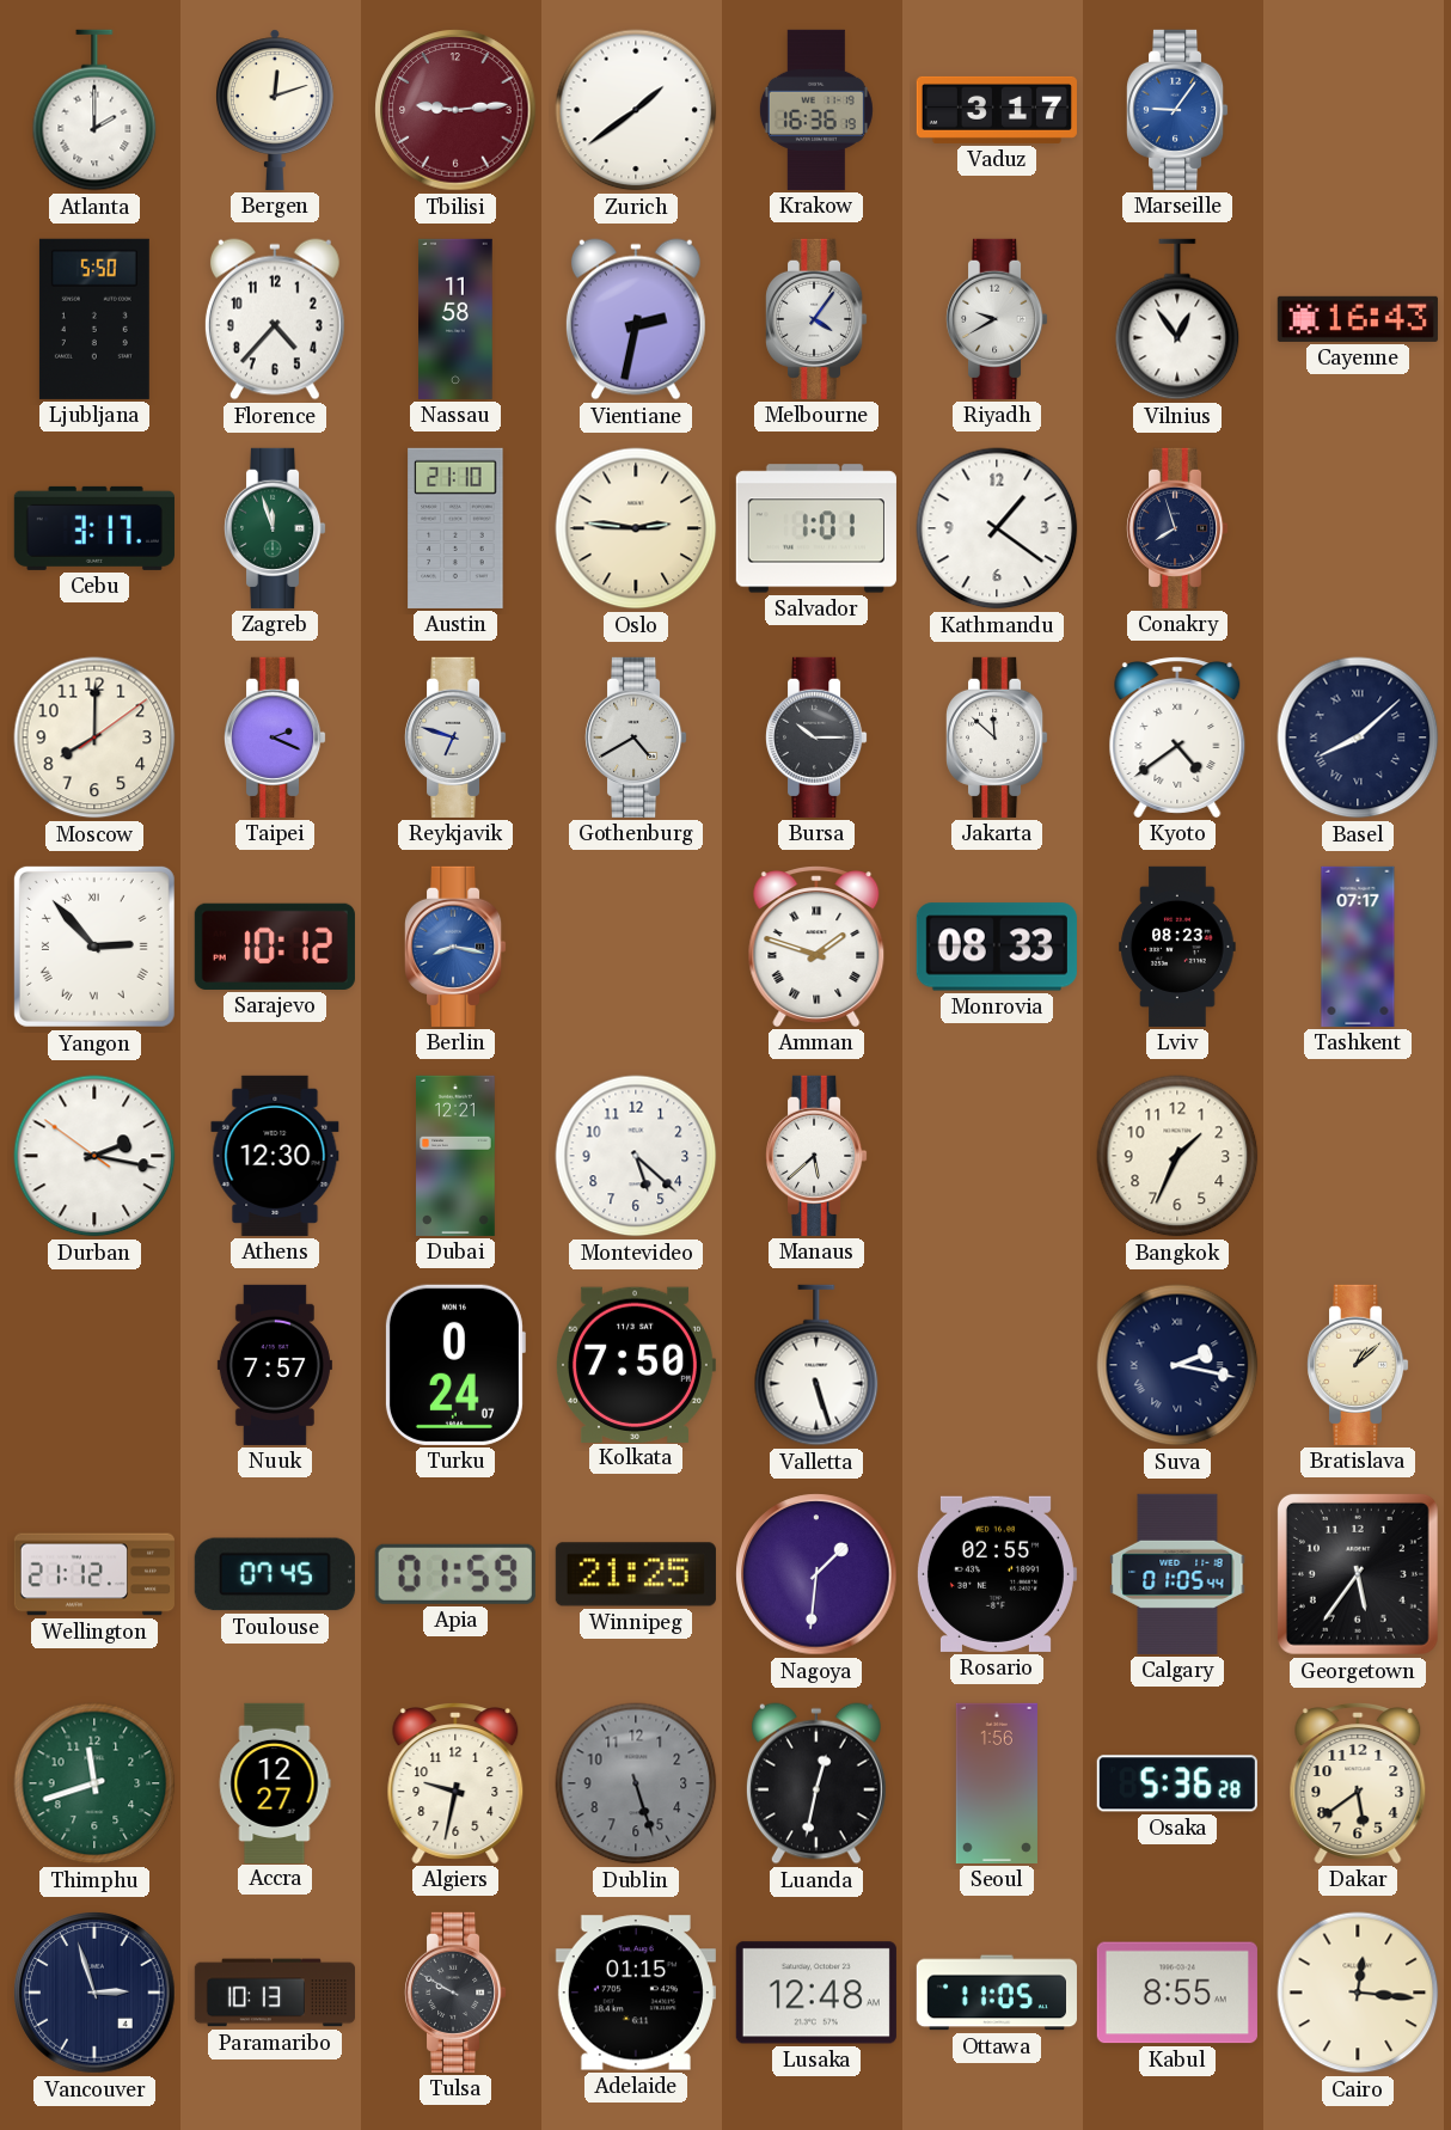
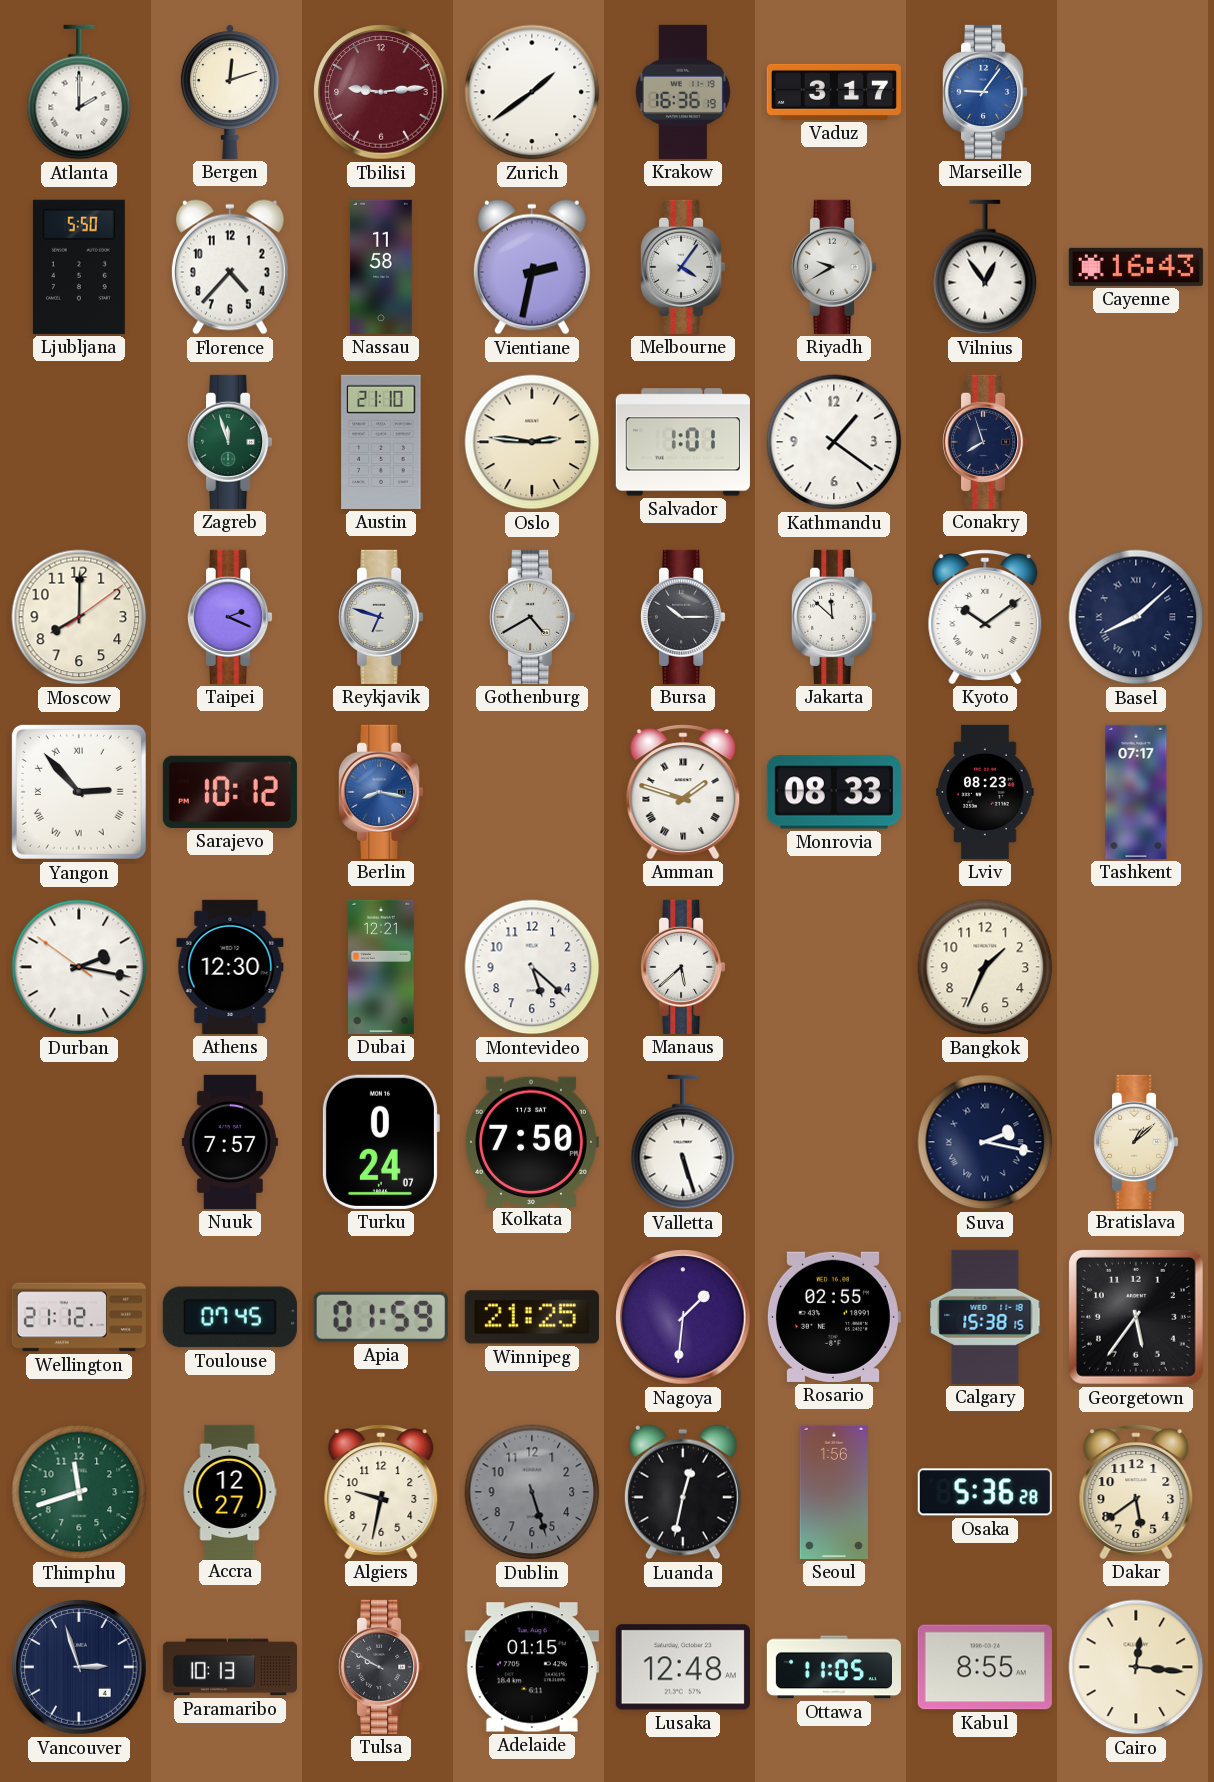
Cebu: 3:17 -> none (94, 528)
Kyoto: 4:39 -> 10:09 (985, 617)
Calgary: 01:05 -> 15:38 (985, 1317)
